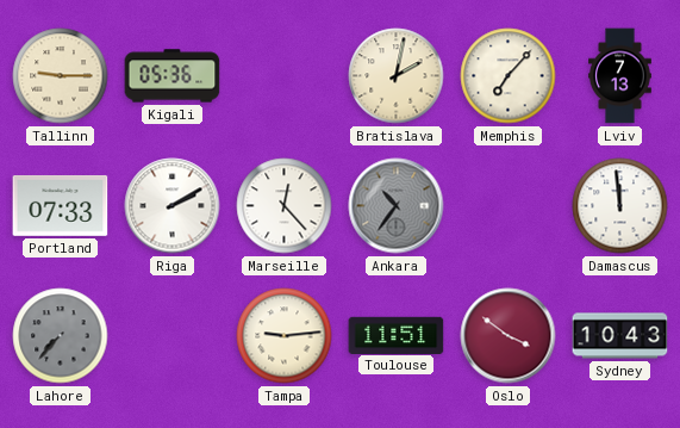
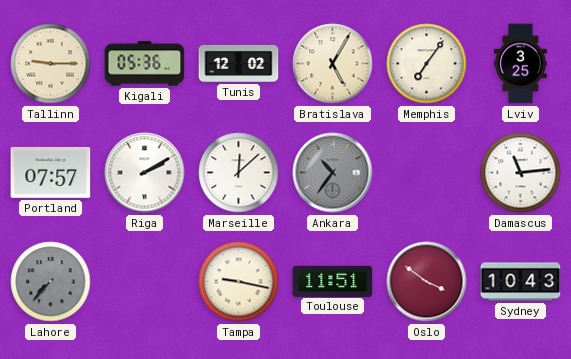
Tunis: none -> 12:02 (239, 63)
Bratislava: 2:02 -> 5:05 (333, 64)
Memphis: 7:07 -> 7:06 (427, 64)
Lviv: 7:13 -> 3:25 (521, 64)
Portland: 07:33 -> 07:57 (51, 172)
Marseille: 12:23 -> 12:08 (239, 173)
Damascus: 11:59 -> 11:14 (521, 173)
Tampa: 9:14 -> 9:17 (239, 282)
